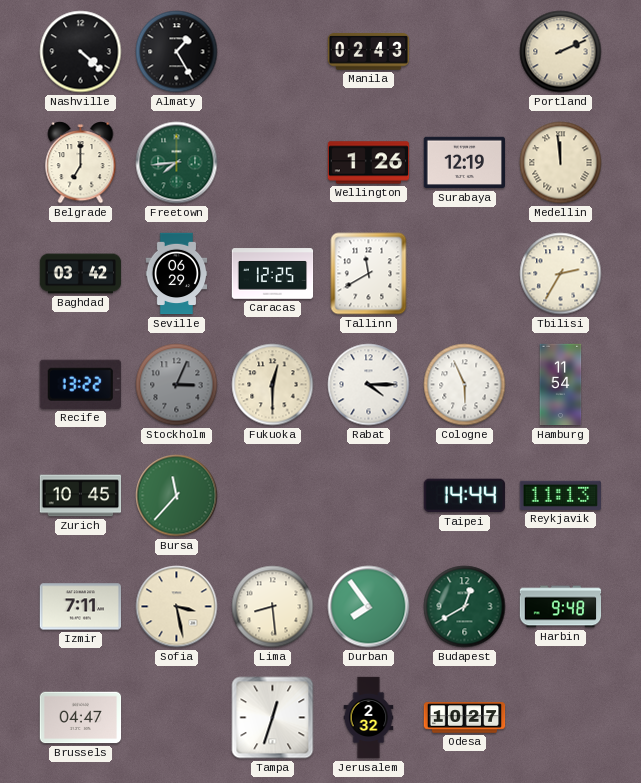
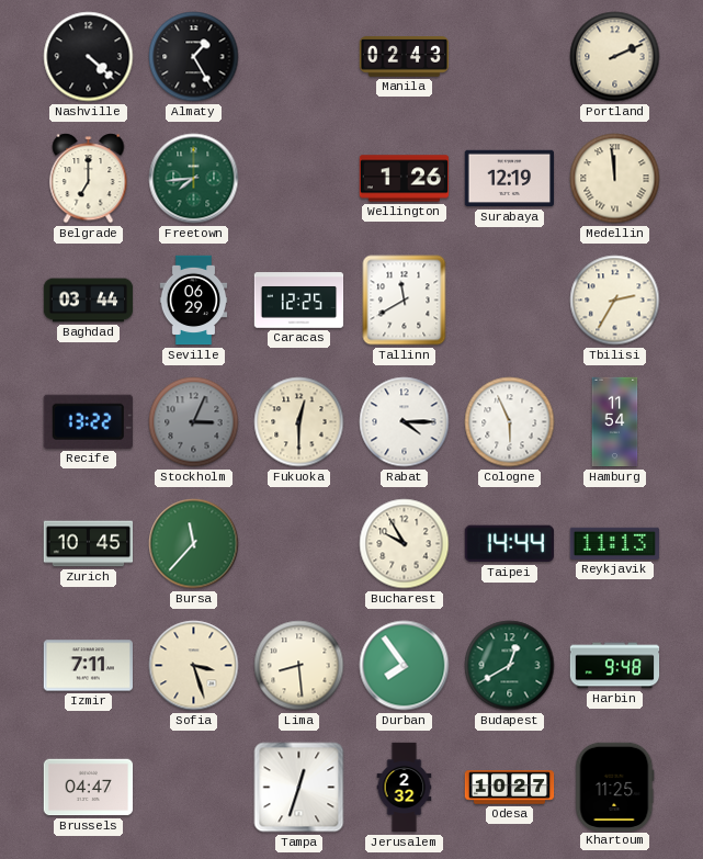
Baghdad: 03:42 -> 03:44 (89, 301)
Bucharest: none -> 9:55 (405, 544)
Sofia: 3:28 -> 3:27 (194, 666)
Khartoum: none -> 11:25 (615, 787)
